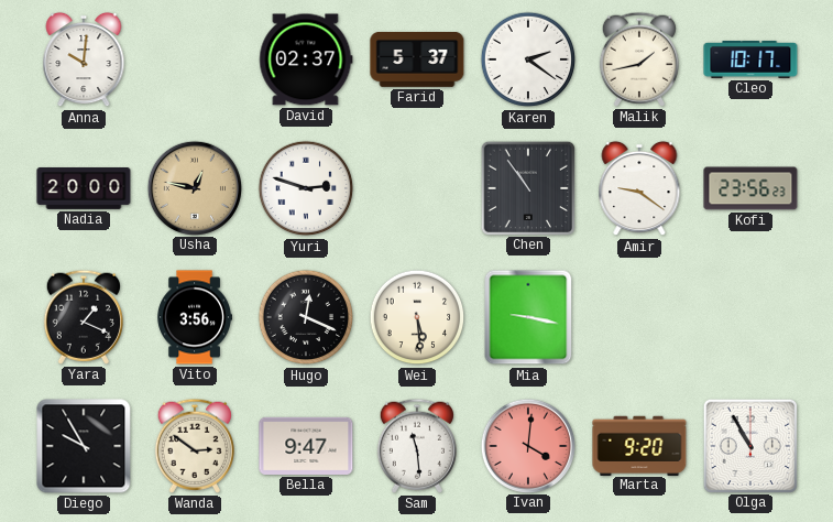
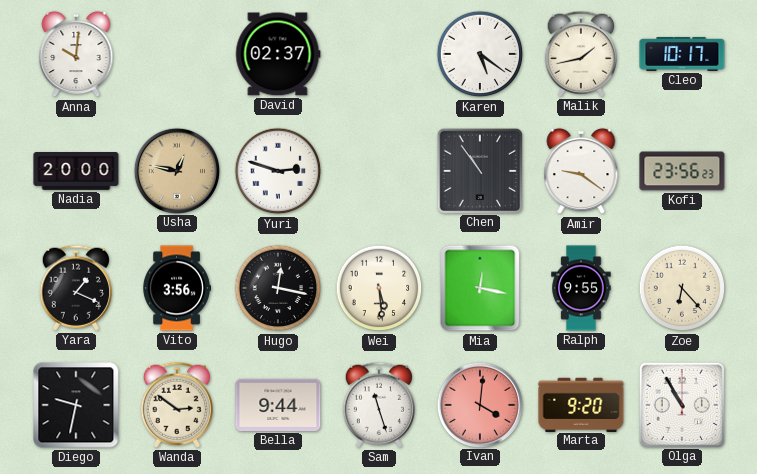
Farid: 5:37 -> none (417, 59)
Karen: 2:21 -> 5:21 (480, 54)
Hugo: 12:19 -> 12:17 (278, 288)
Mia: 9:17 -> 12:17 (480, 288)
Ralph: none -> 9:55 (581, 288)
Zoe: none -> 6:23 (682, 288)
Diego: 9:55 -> 9:32 (76, 405)
Bella: 9:47 -> 9:44 (278, 405)
Sam: 11:29 -> 11:27 (379, 405)
